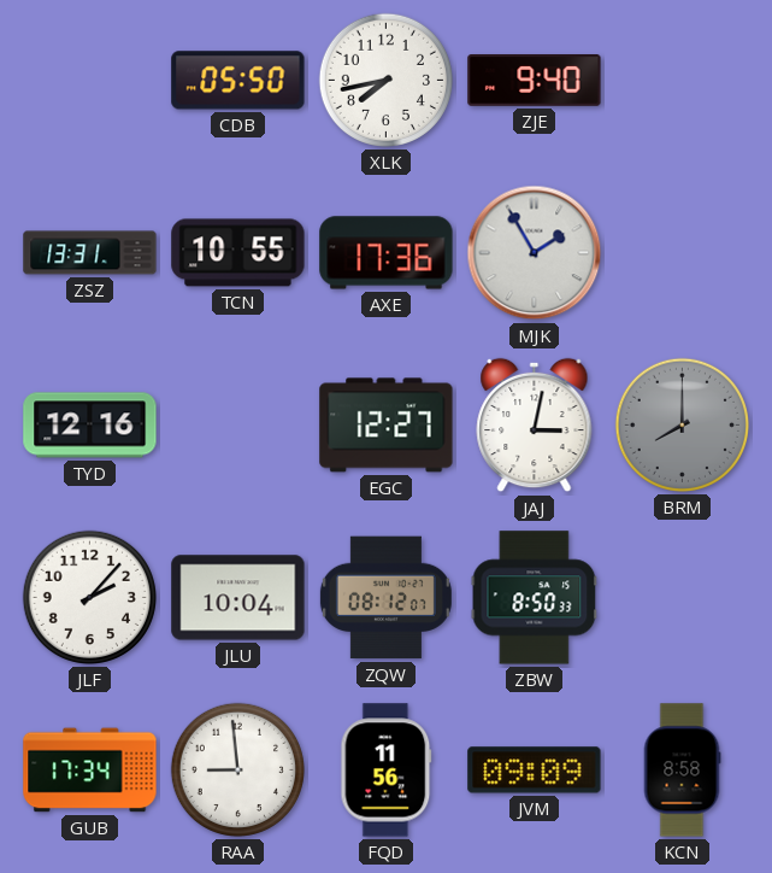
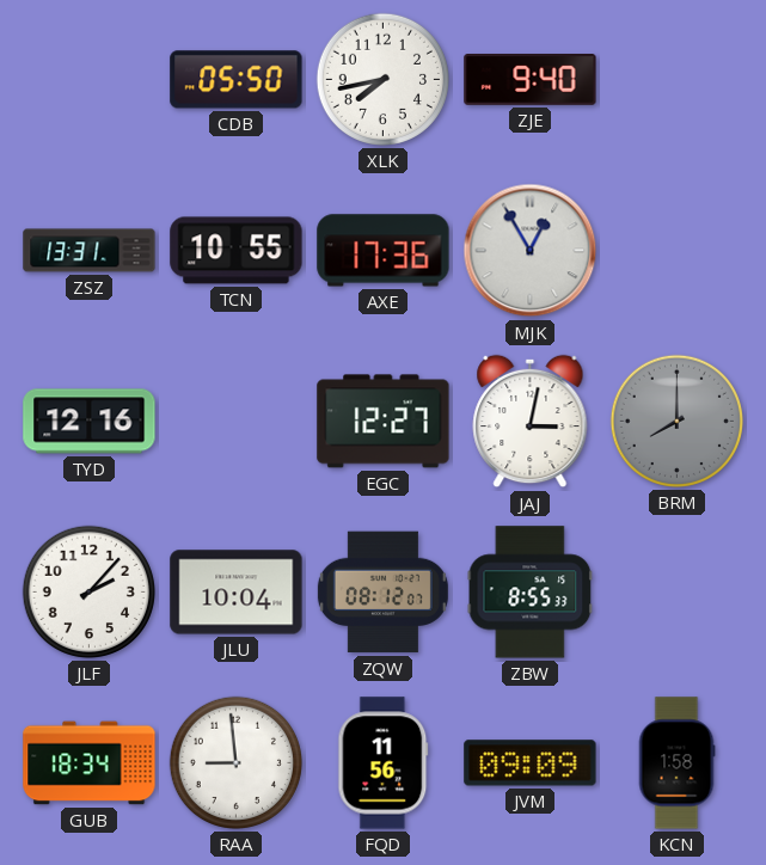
MJK: 1:55 -> 12:55 (531, 251)
ZBW: 8:50 -> 8:55 (531, 593)
GUB: 17:34 -> 18:34 (90, 763)
KCN: 8:58 -> 1:58 (676, 763)
